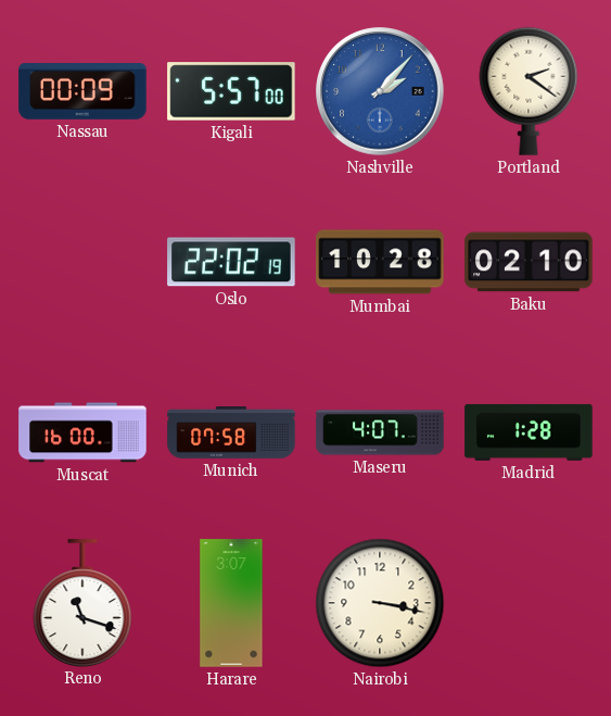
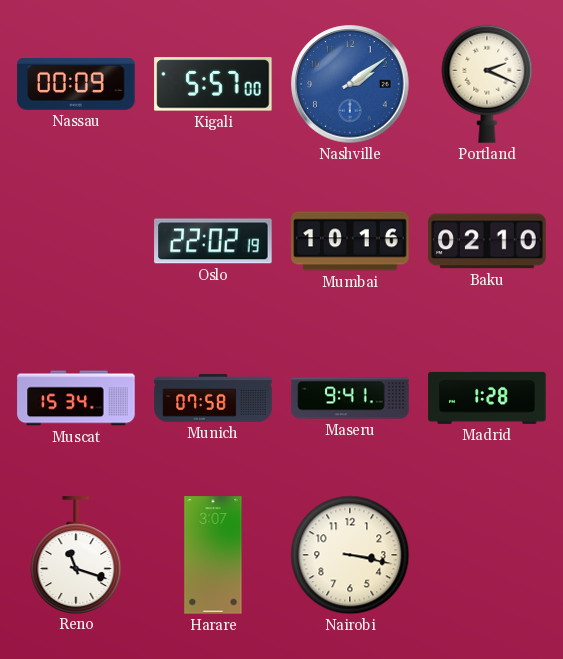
Nashville: 2:07 -> 2:09 (350, 84)
Portland: 2:21 -> 2:19 (487, 84)
Mumbai: 10:28 -> 10:16 (350, 241)
Muscat: 16:00 -> 15:34 (76, 398)
Maseru: 4:07 -> 9:41 (350, 398)
